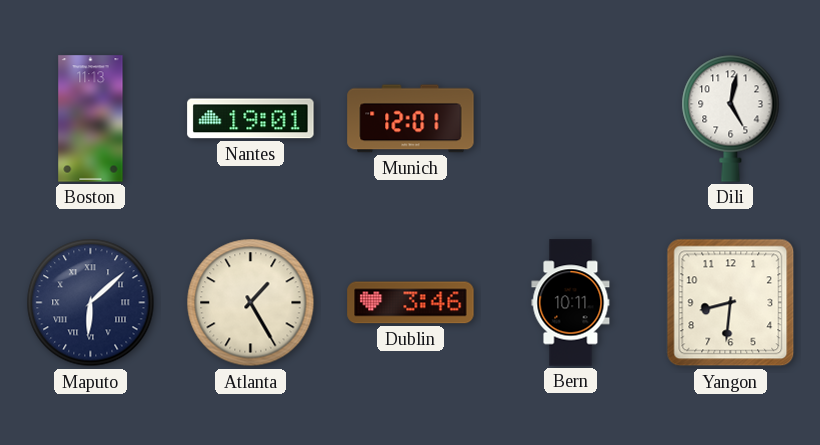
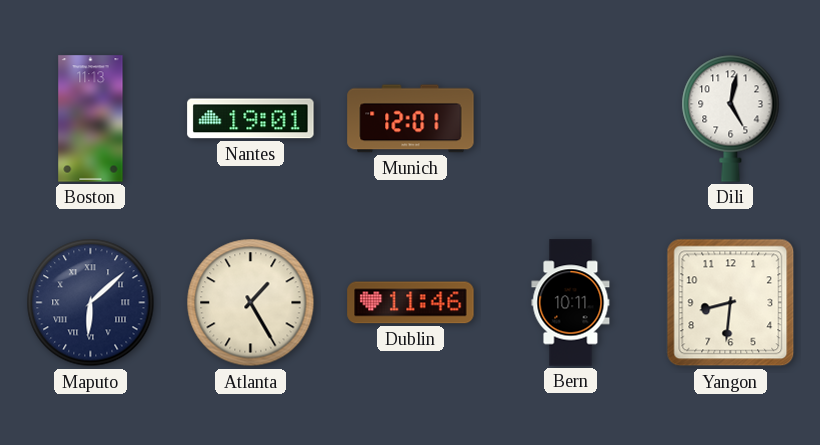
Dublin: 3:46 -> 11:46 (411, 303)
